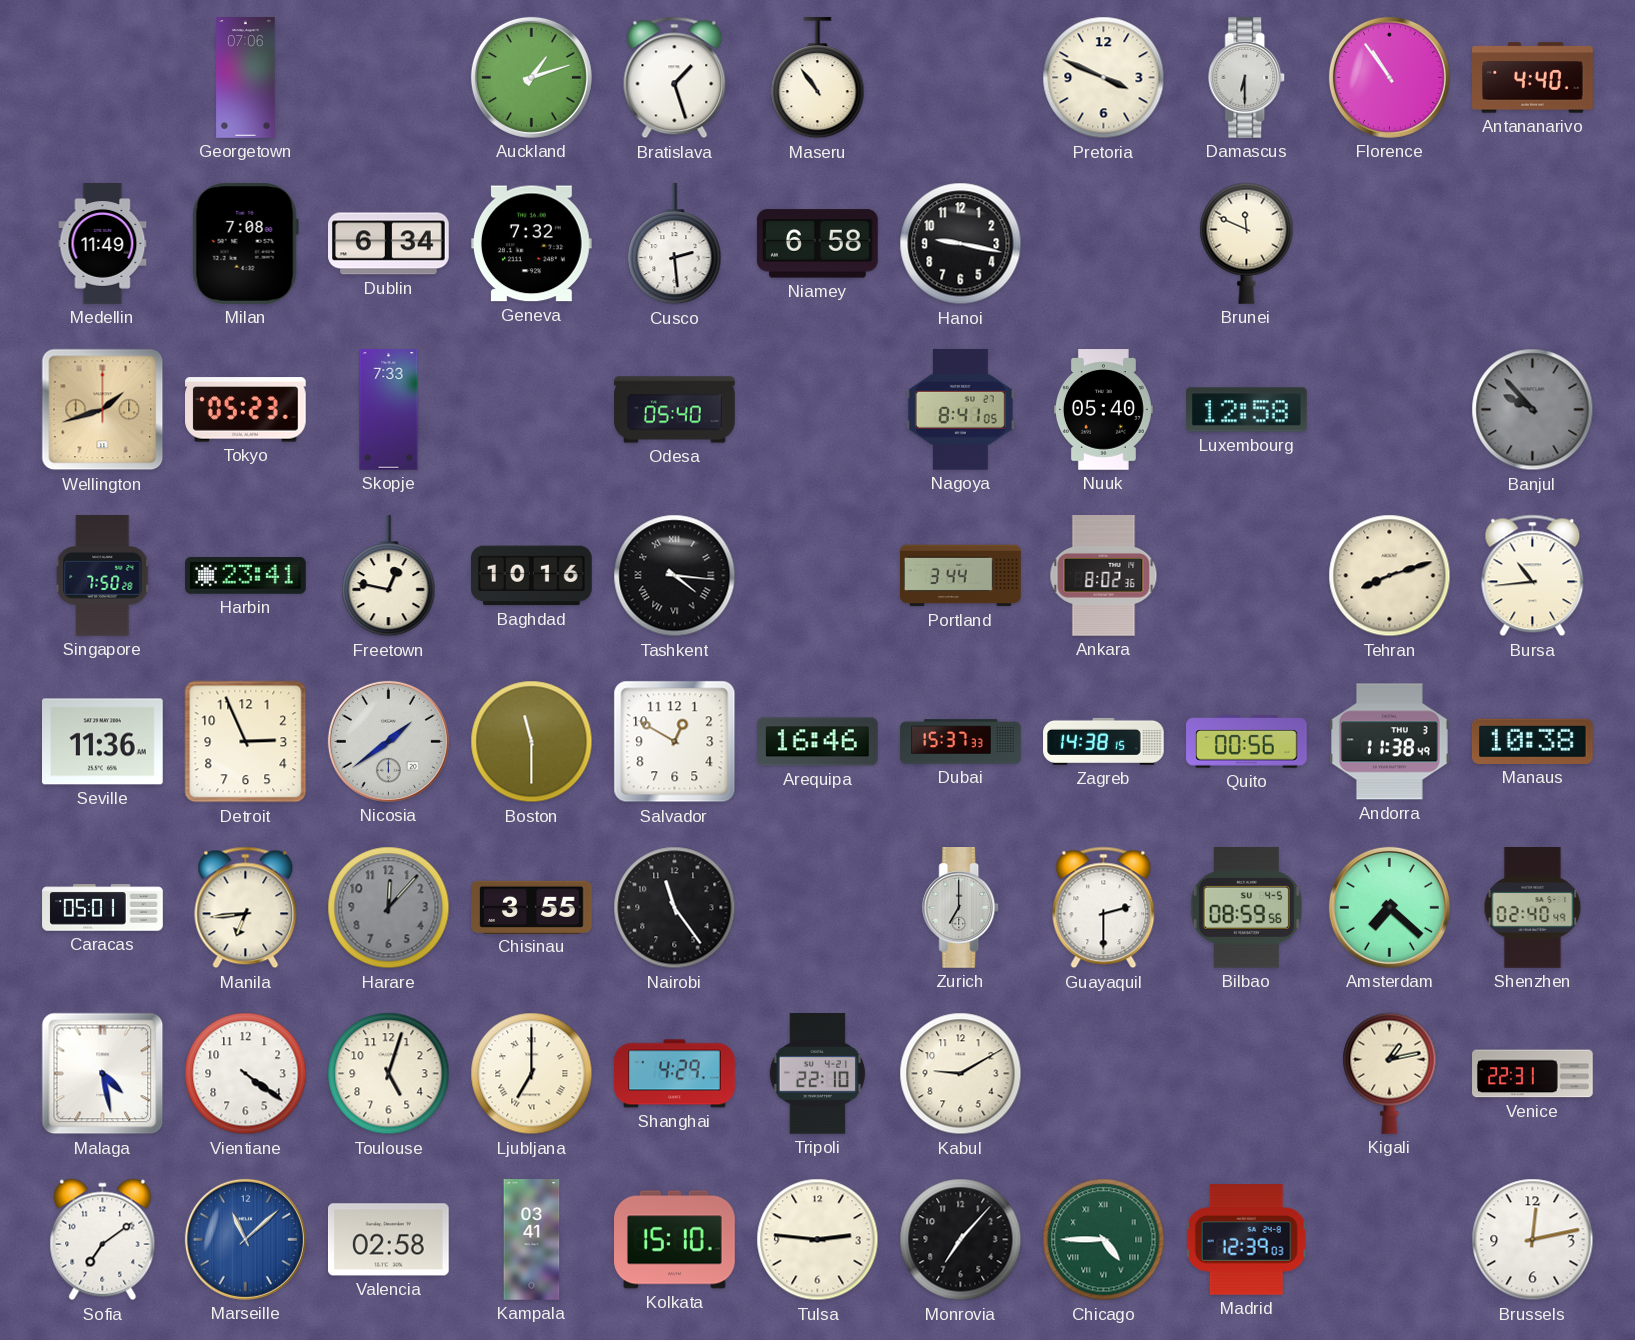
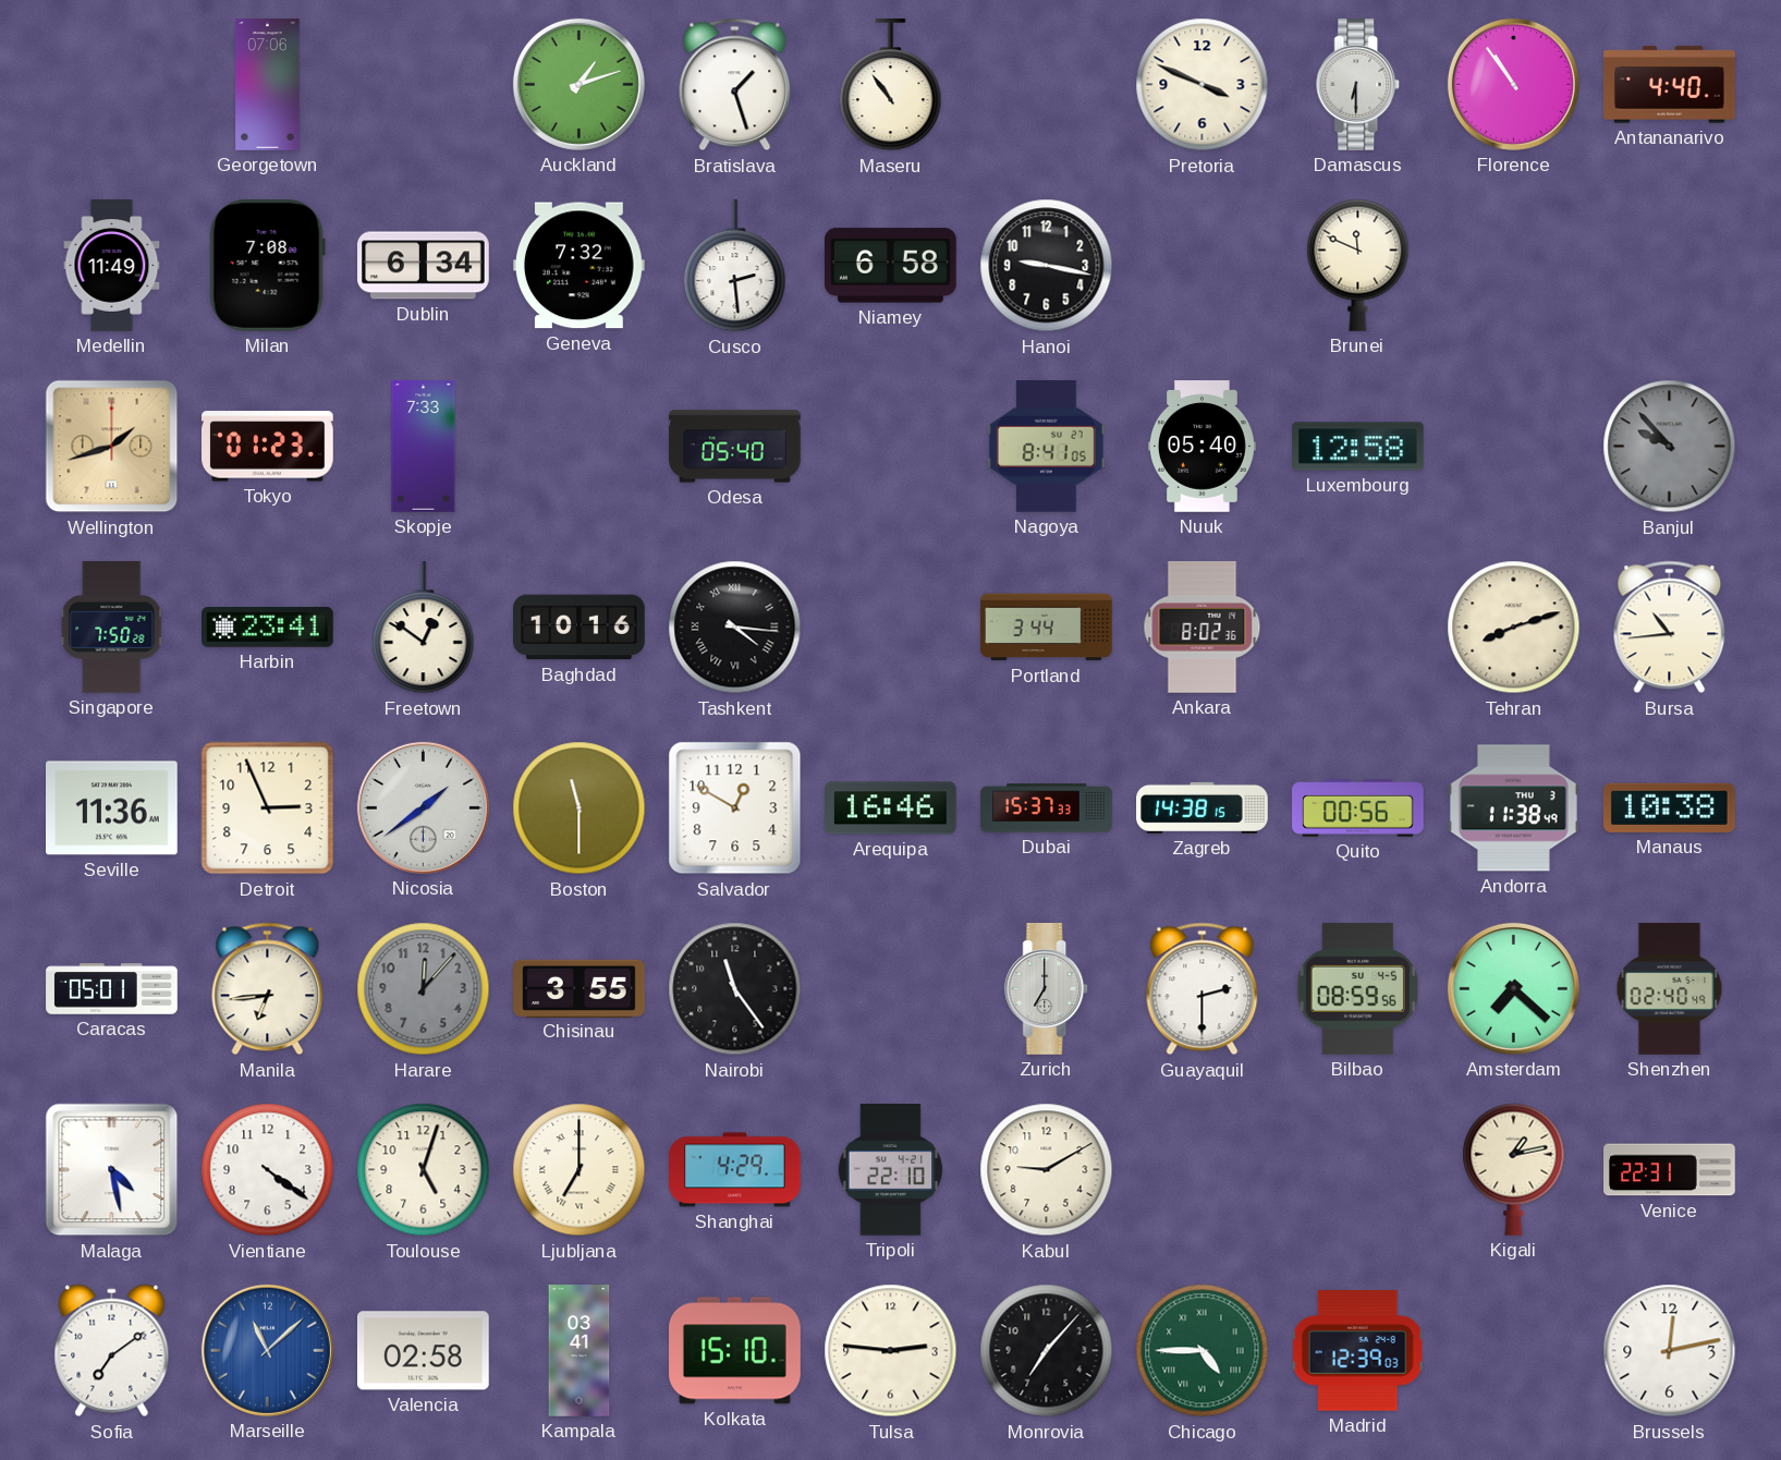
Tokyo: 05:23 -> 01:23 (268, 447)
Freetown: 12:47 -> 12:51 (424, 629)
